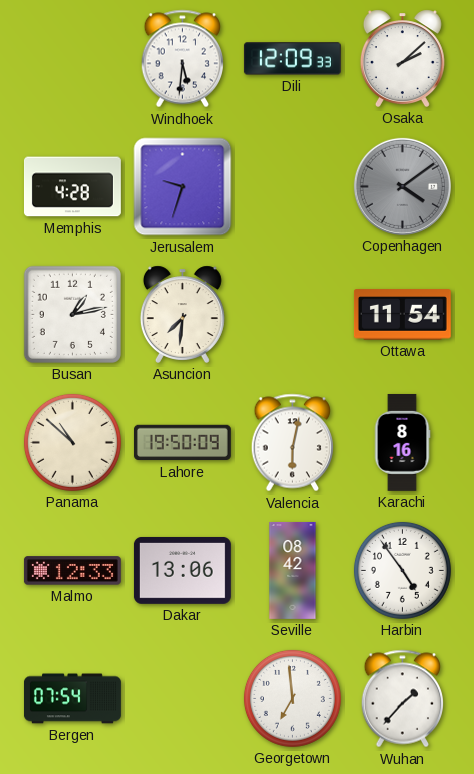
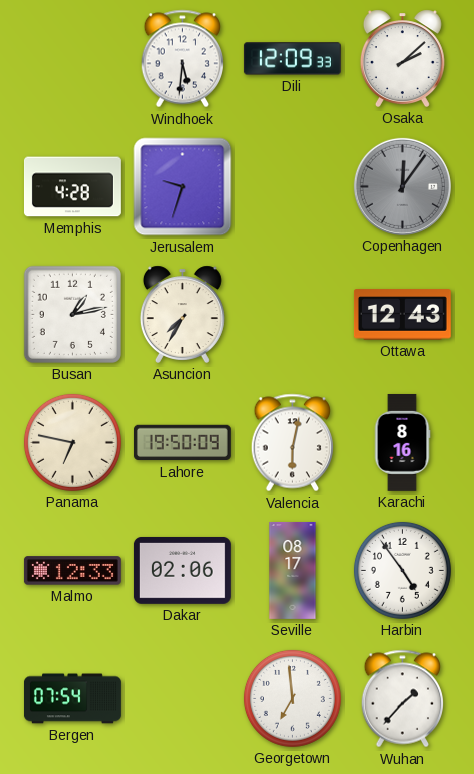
Copenhagen: 4:09 -> 12:06 (402, 186)
Asuncion: 7:31 -> 7:35 (182, 314)
Ottawa: 11:54 -> 12:43 (402, 315)
Panama: 10:52 -> 6:47 (72, 442)
Dakar: 13:06 -> 02:06 (182, 570)
Seville: 08:42 -> 08:17 (293, 570)
